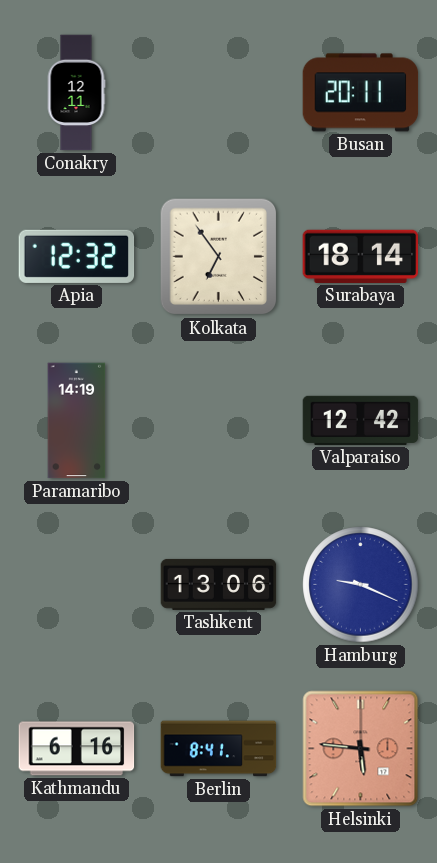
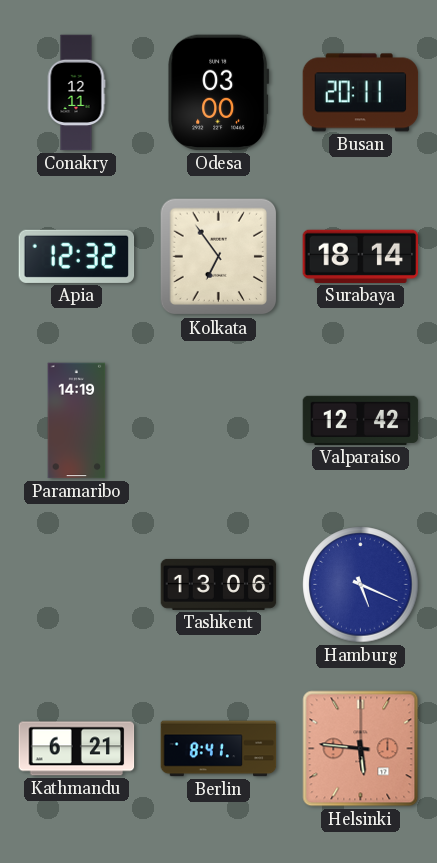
Odesa: none -> 03:00 (219, 93)
Hamburg: 9:19 -> 5:19 (361, 585)
Kathmandu: 6:16 -> 6:21 (77, 749)
